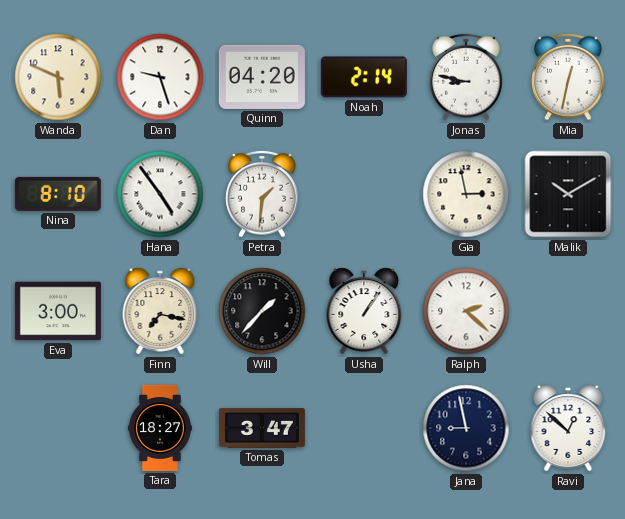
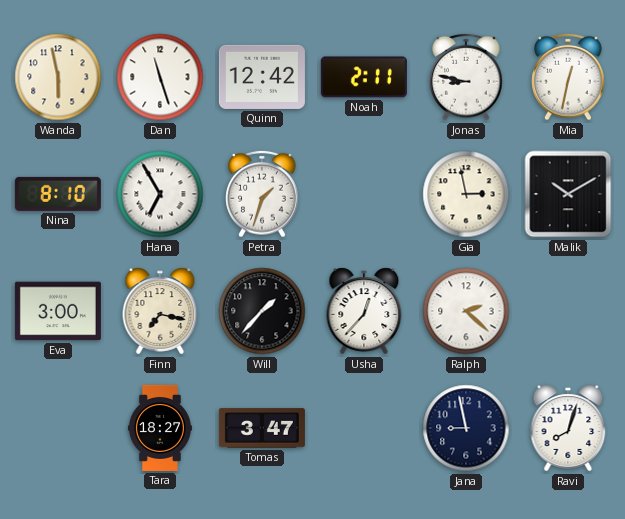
Wanda: 5:49 -> 5:58 (58, 77)
Dan: 9:27 -> 11:27 (160, 77)
Quinn: 04:20 -> 12:42 (262, 77)
Noah: 2:14 -> 2:11 (364, 77)
Hana: 4:54 -> 6:55 (160, 194)
Petra: 1:31 -> 1:33 (262, 194)
Usha: 1:06 -> 12:37 (364, 311)
Ravi: 12:52 -> 8:03 (568, 428)
